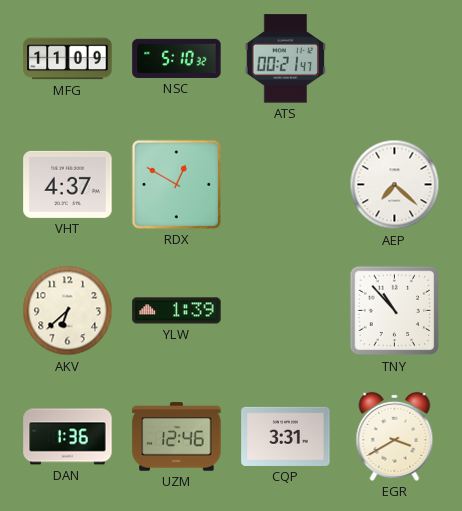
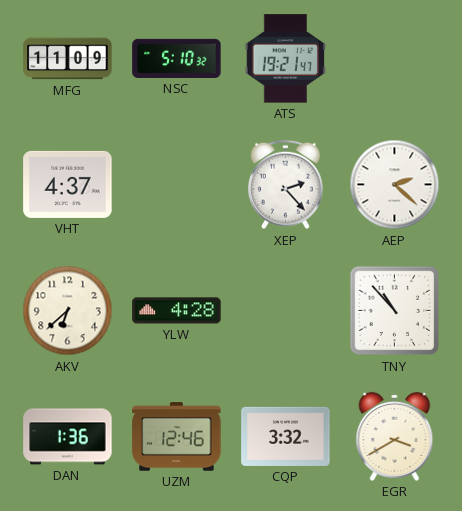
ATS: 00:21 -> 19:21 (286, 59)
RDX: 12:50 -> none (176, 184)
XEP: none -> 2:23 (285, 185)
AEP: 7:22 -> 2:22 (395, 185)
YLW: 1:39 -> 4:28 (177, 311)
CQP: 3:31 -> 3:32 (286, 436)
